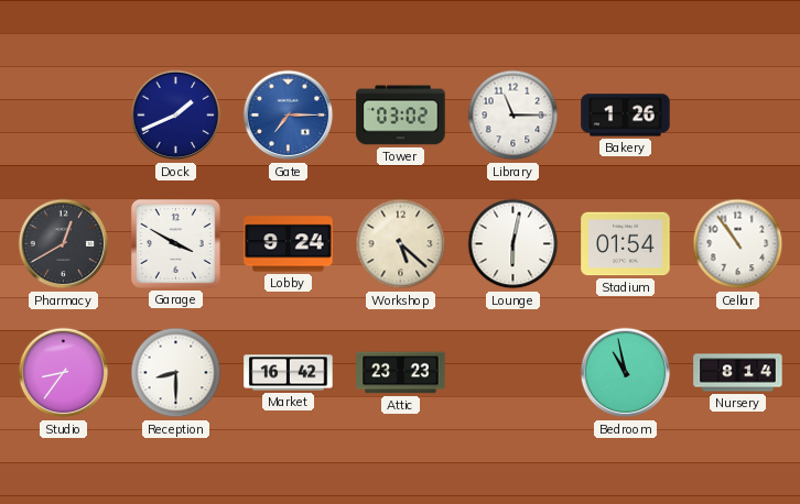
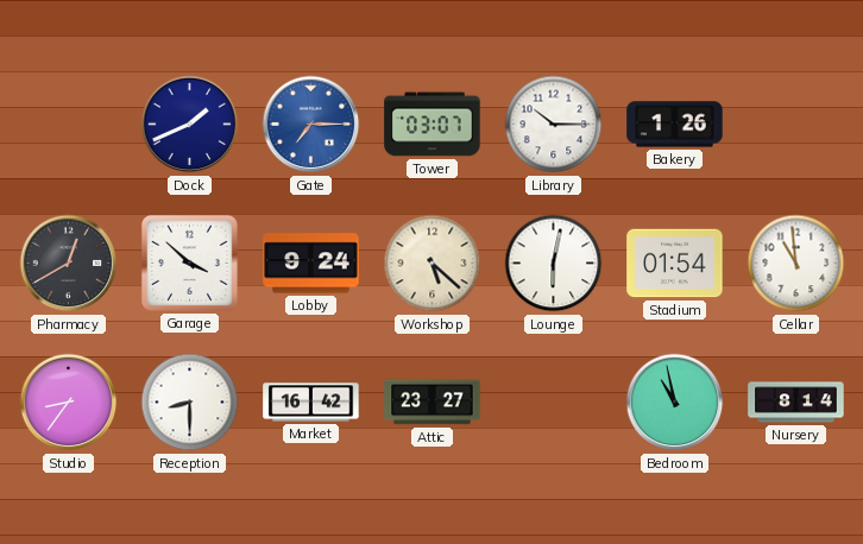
Tower: 03:02 -> 03:07 (433, 125)
Library: 11:15 -> 10:15 (554, 125)
Garage: 3:50 -> 3:52 (189, 262)
Cellar: 10:54 -> 10:59 (796, 264)
Attic: 23:23 -> 23:27 (433, 403)
